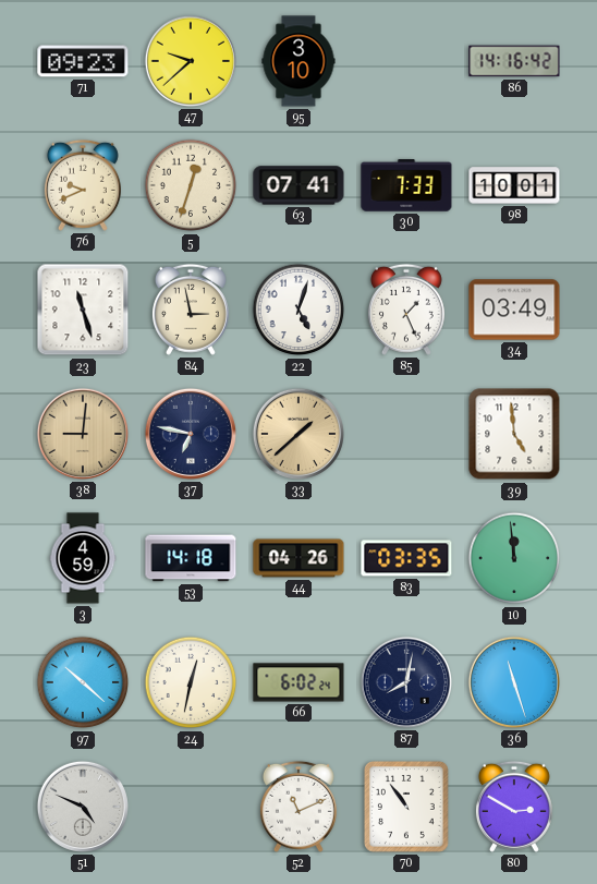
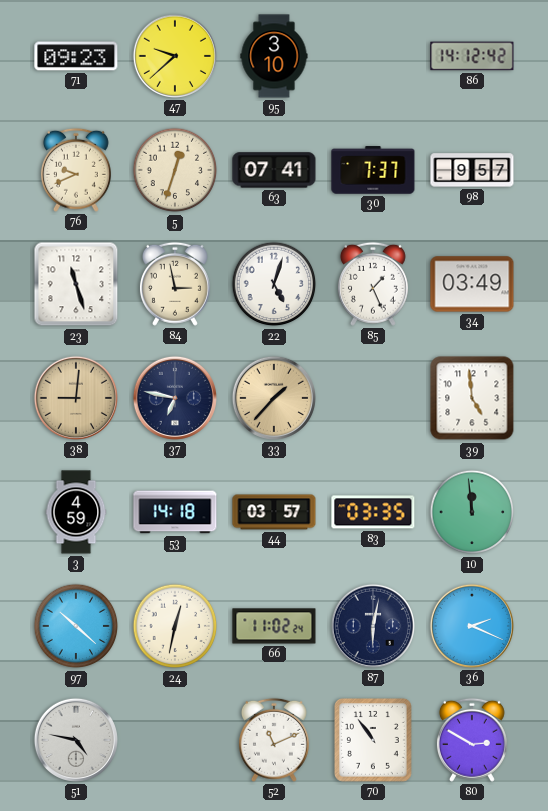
86: 14:16 -> 14:12 (472, 56)
30: 7:33 -> 7:37 (373, 170)
98: 10:01 -> 9:57 (472, 170)
33: 1:38 -> 1:37 (274, 398)
44: 04:26 -> 03:57 (274, 512)
66: 6:02 -> 11:02 (274, 626)
87: 8:02 -> 6:02 (373, 626)
36: 11:27 -> 2:19 (472, 626)
51: 4:49 -> 4:47 (76, 740)
